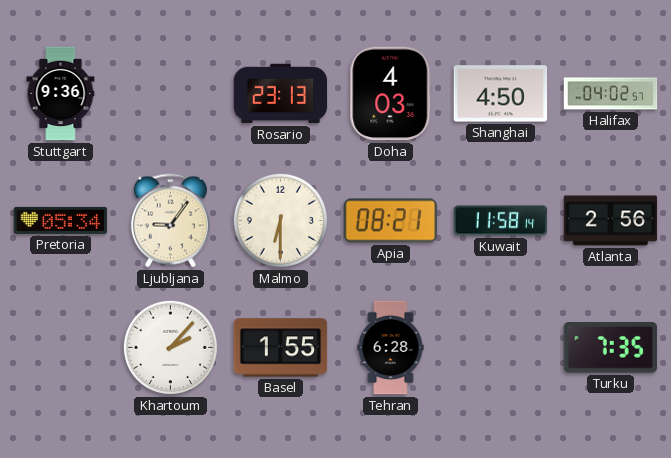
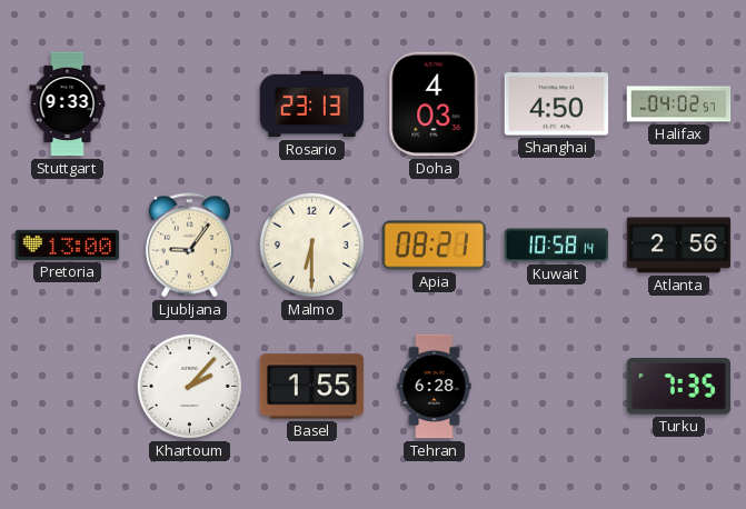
Stuttgart: 9:36 -> 9:33 (68, 104)
Pretoria: 05:34 -> 13:00 (68, 244)
Kuwait: 11:58 -> 10:58 (557, 246)
